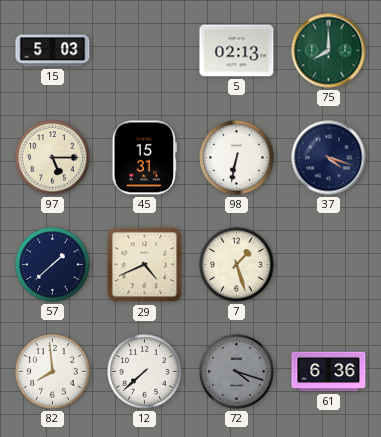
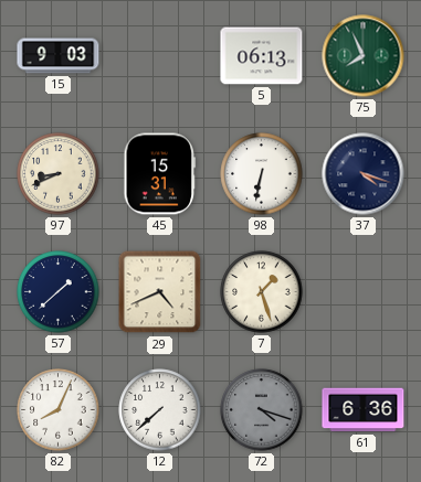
15: 5:03 -> 9:03 (59, 56)
5: 02:13 -> 06:13 (262, 56)
75: 8:00 -> 7:56 (364, 56)
97: 5:15 -> 8:41 (59, 174)
82: 7:59 -> 8:04 (59, 410)
